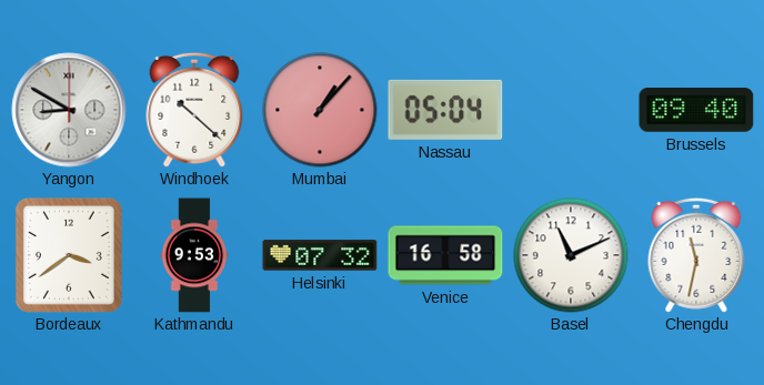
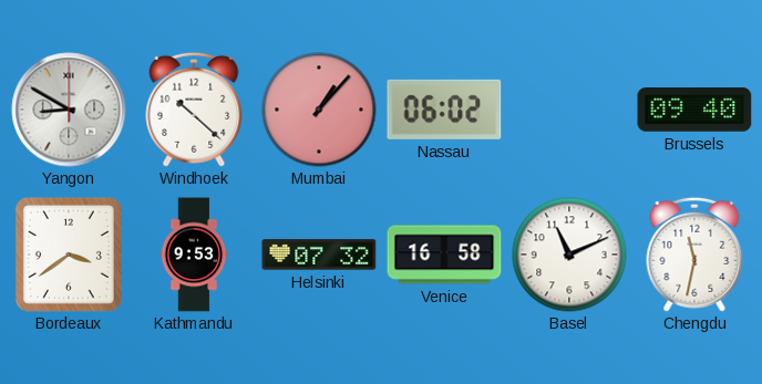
Nassau: 05:04 -> 06:02 (444, 110)
